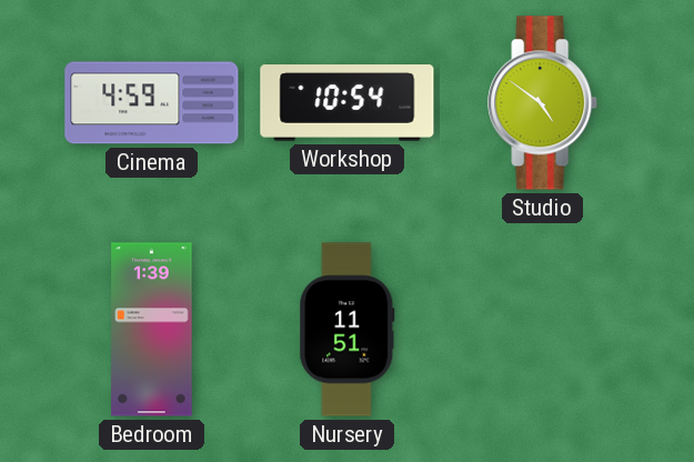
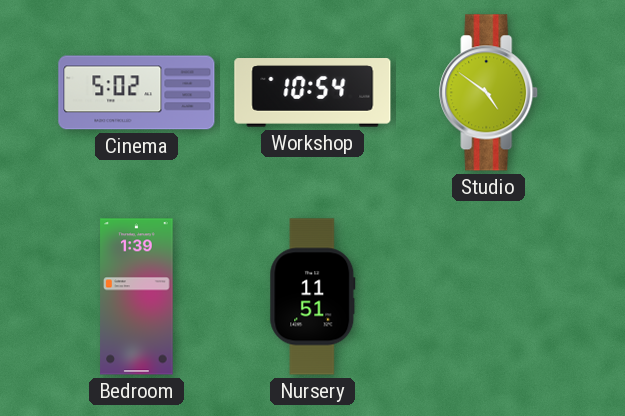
Cinema: 4:59 -> 5:02 (137, 93)
